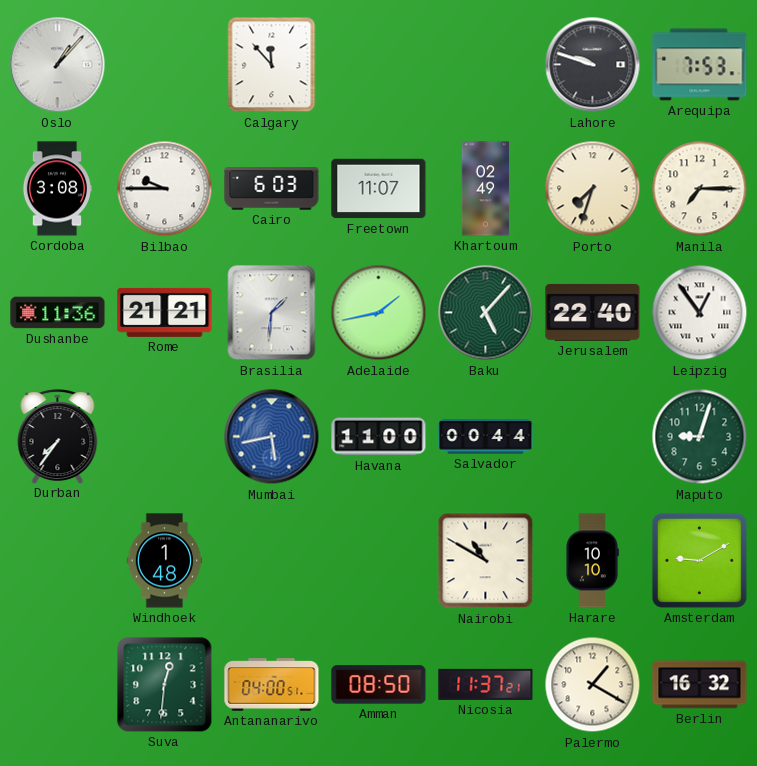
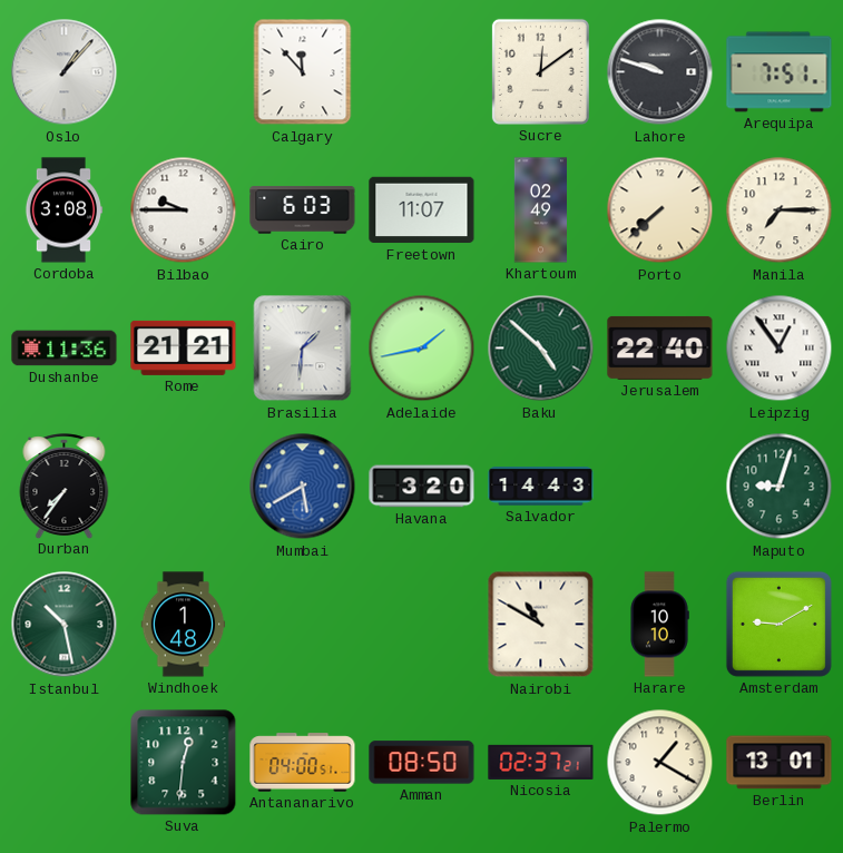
Sucre: none -> 12:09 (540, 71)
Arequipa: 7:53 -> 7:51 (780, 72)
Porto: 7:33 -> 7:38 (660, 210)
Baku: 5:07 -> 4:52 (541, 349)
Mumbai: 5:43 -> 5:40 (303, 487)
Havana: 11:00 -> 3:20 (422, 487)
Salvador: 00:44 -> 14:43 (541, 487)
Istanbul: none -> 10:28 (65, 625)
Nicosia: 11:37 -> 02:37 (541, 762)
Berlin: 16:32 -> 13:01 (780, 763)
